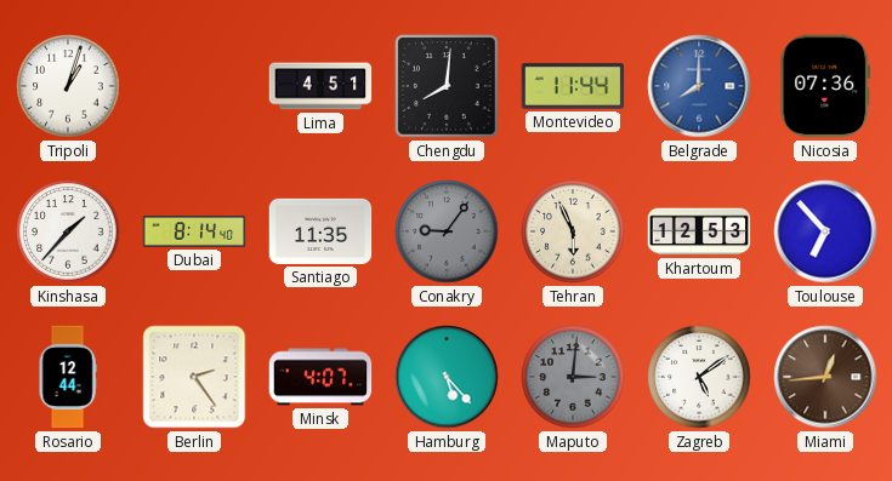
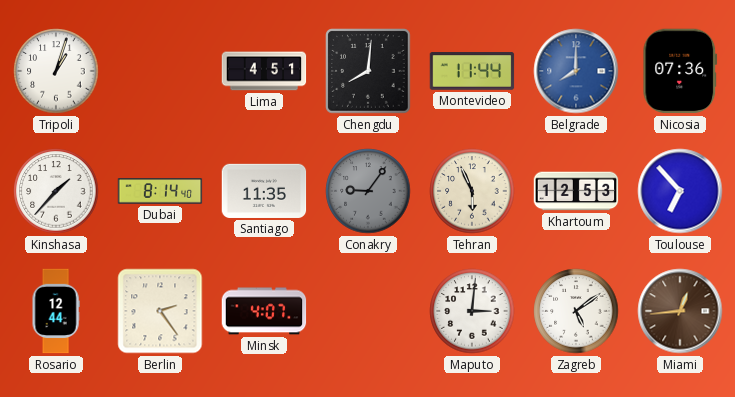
Hamburg: 5:23 -> none (447, 377)
Maputo dial: grey -> white (472, 311)
